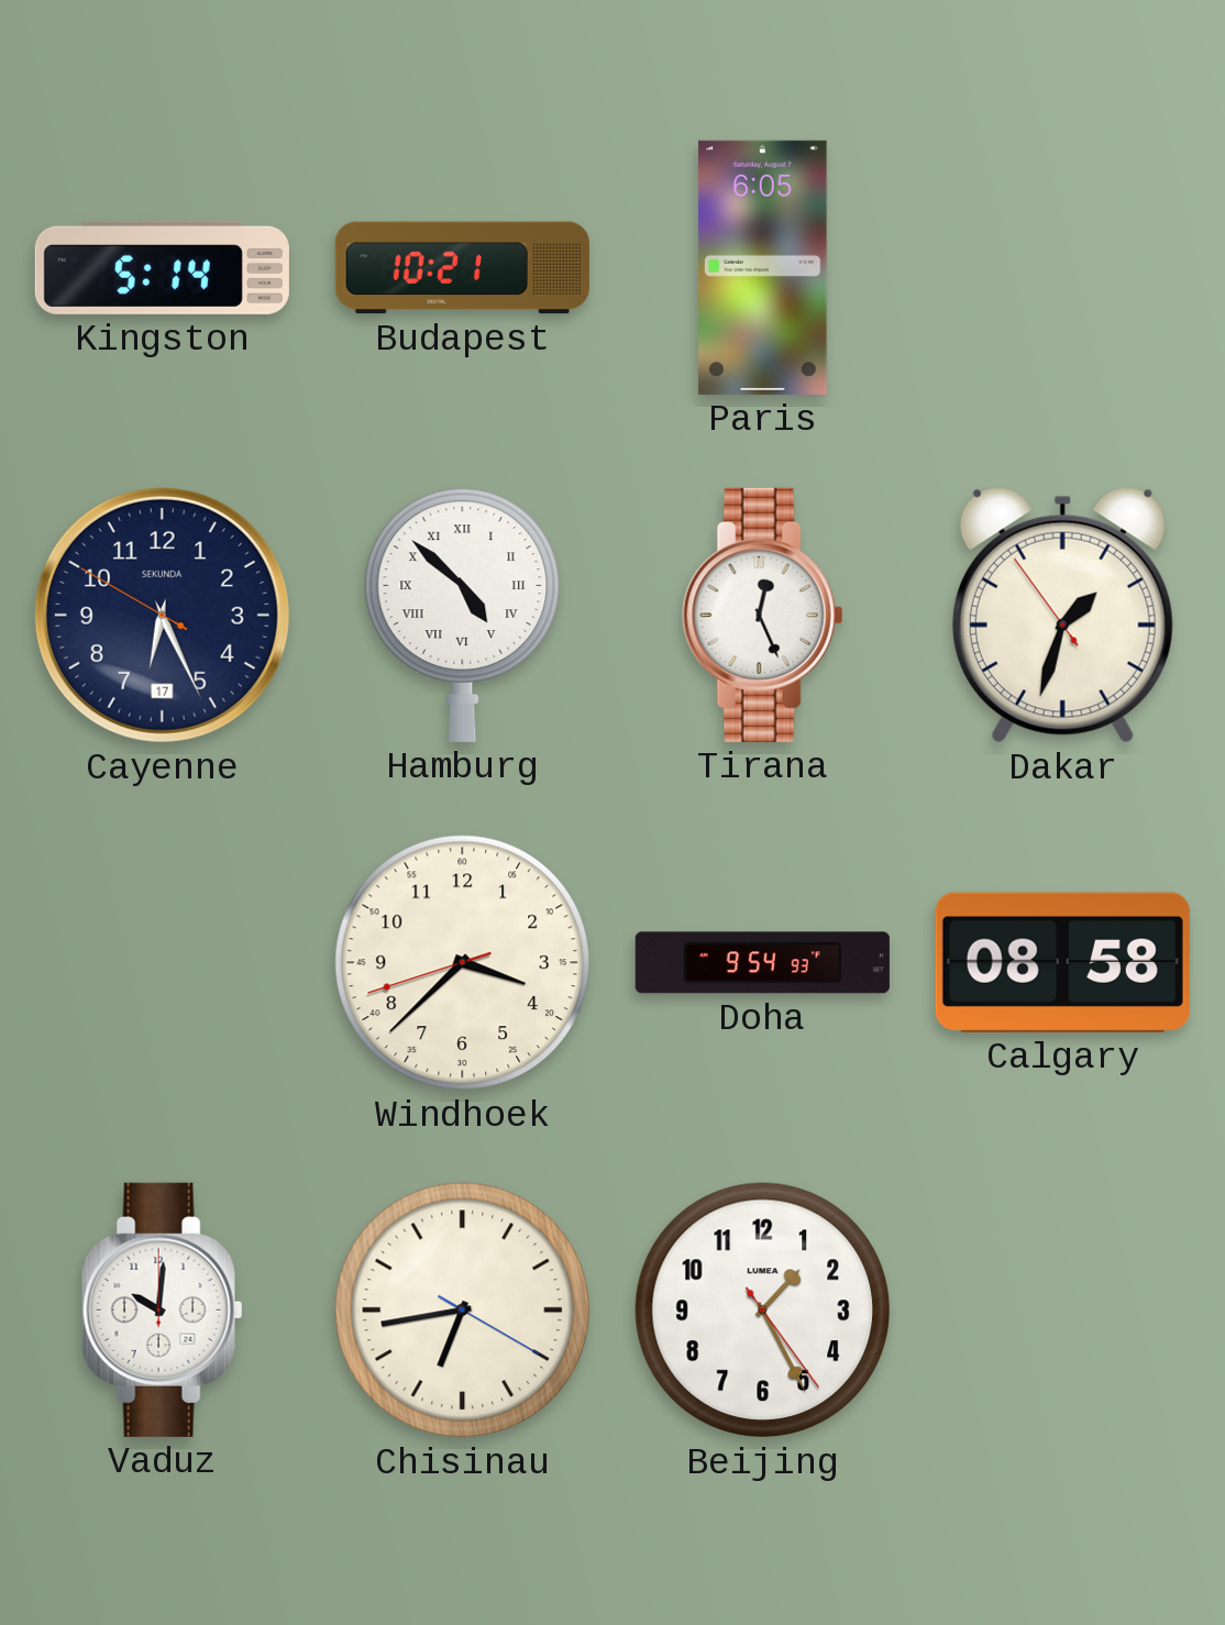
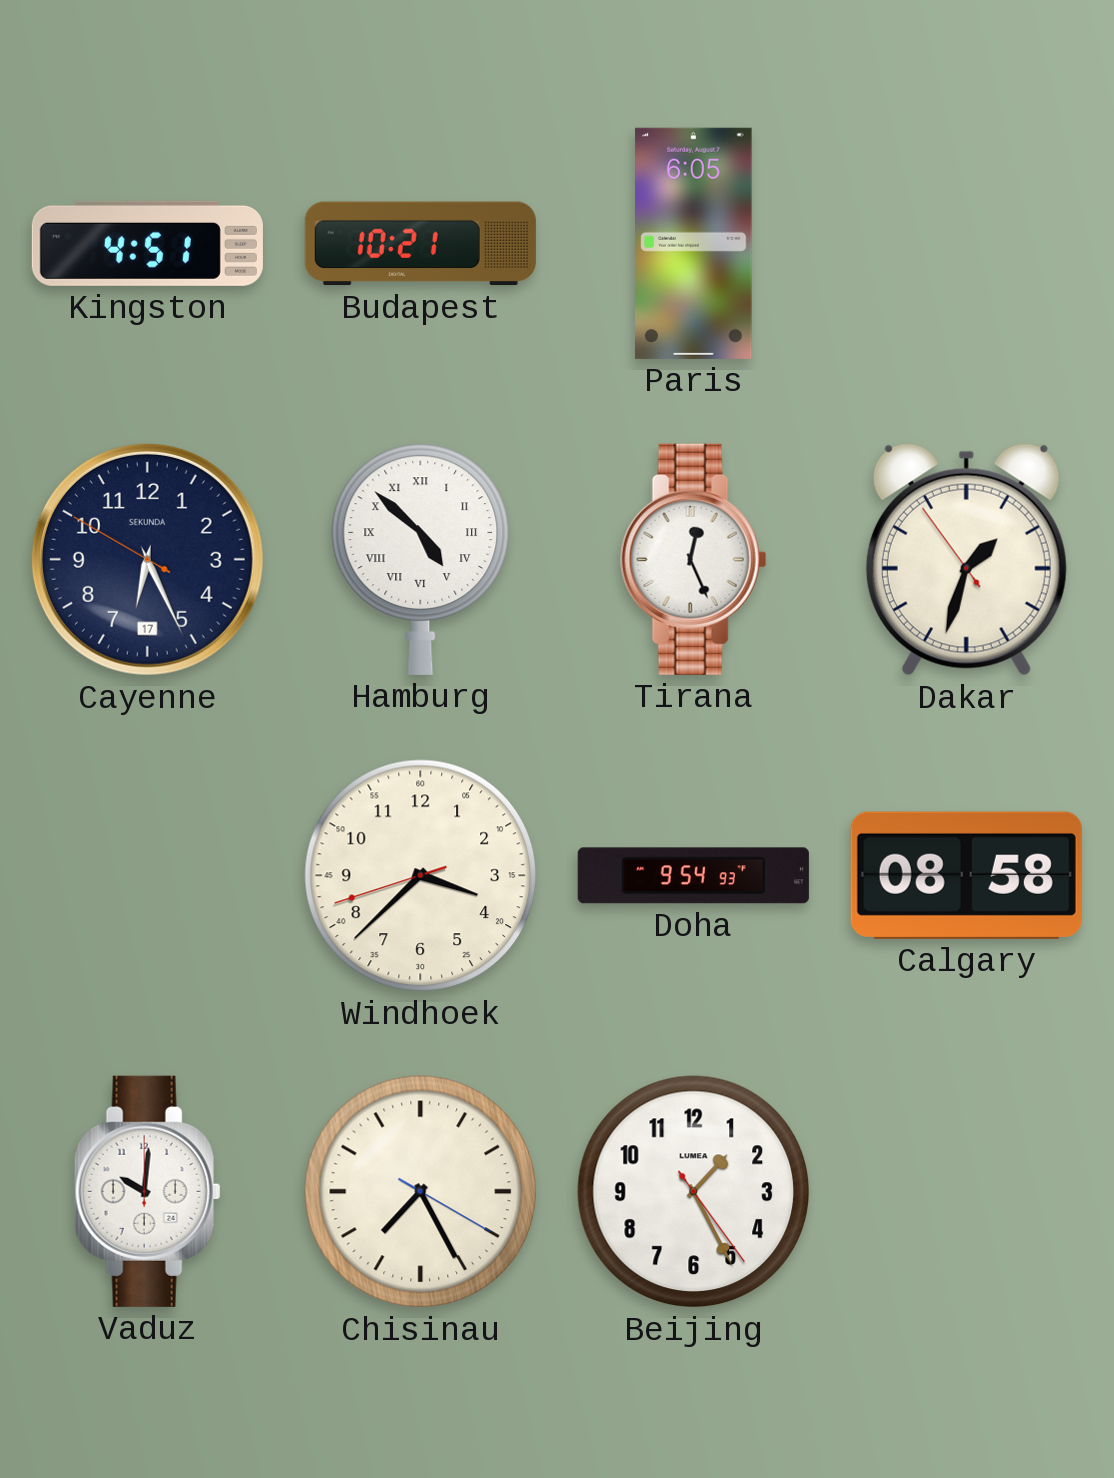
Kingston: 5:14 -> 4:51 (147, 243)
Chisinau: 6:43 -> 7:25 (421, 1192)
